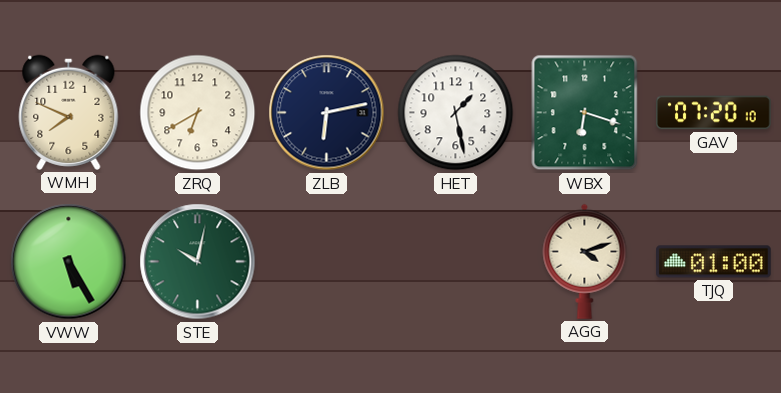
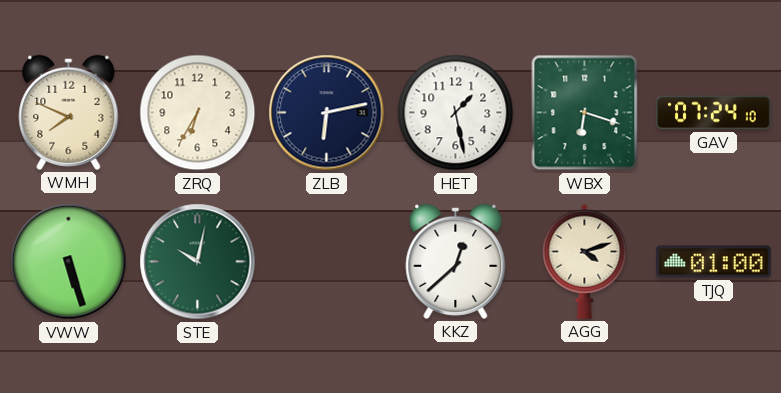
ZRQ: 6:40 -> 6:35 (198, 113)
GAV: 07:20 -> 07:24 (714, 113)
VWW: 5:25 -> 5:27 (69, 262)
KKZ: none -> 12:38 (456, 261)
